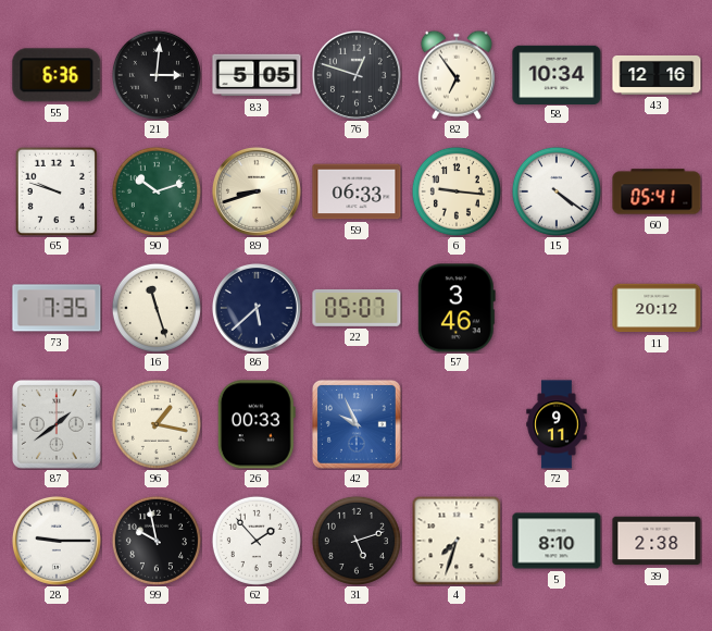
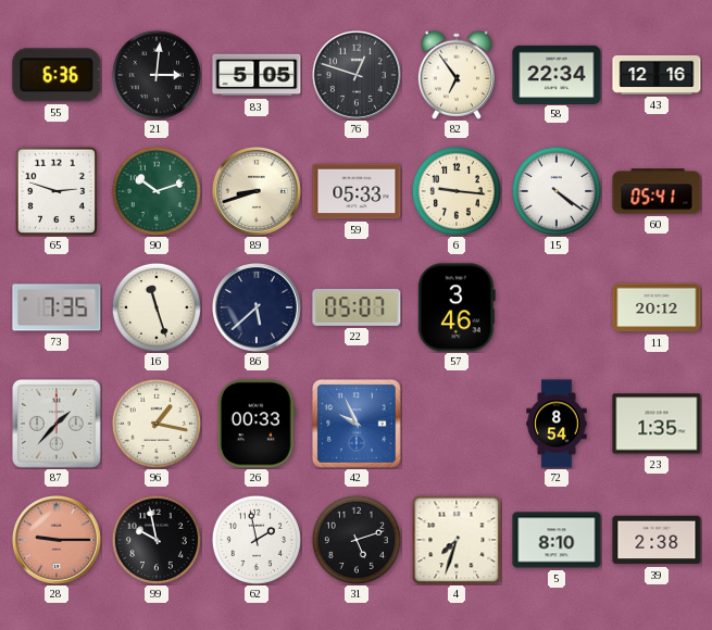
58: 10:34 -> 22:34 (557, 74)
65: 9:48 -> 2:48 (57, 190)
59: 06:33 -> 05:33 (357, 191)
87: 1:39 -> 1:37 (58, 425)
72: 9:11 -> 8:54 (557, 424)
23: none -> 1:35 (657, 424)
28 dial: white -> salmon (57, 540)
62: 1:53 -> 1:58 (257, 540)
